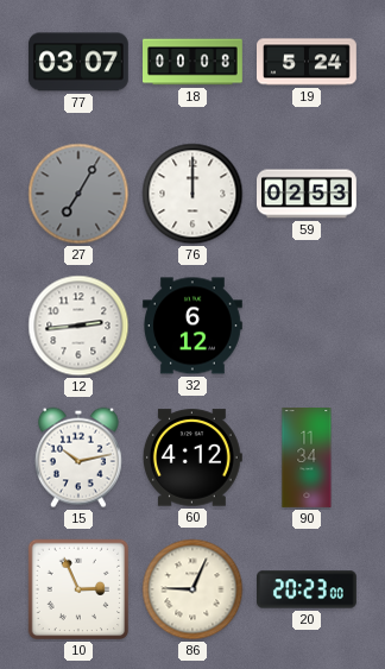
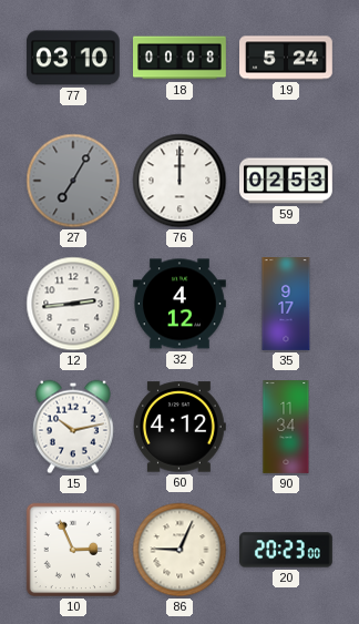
77: 03:07 -> 03:10 (73, 58)
32: 6:12 -> 4:12 (181, 304)
35: none -> 9:17 (286, 305)
